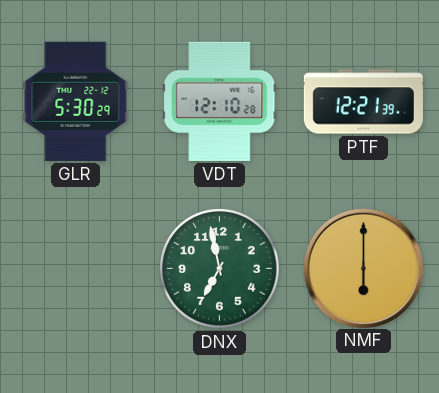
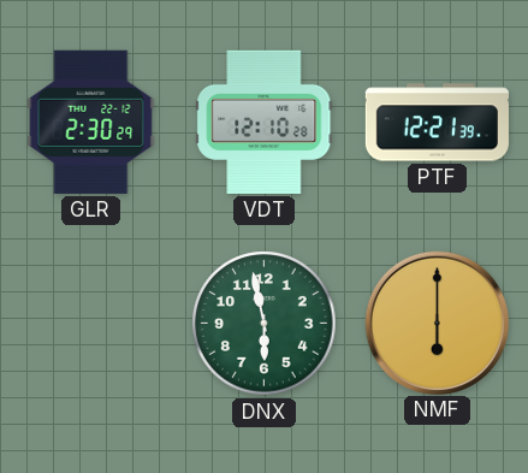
GLR: 5:30 -> 2:30 (91, 122)
DNX: 6:58 -> 5:58 (265, 324)
